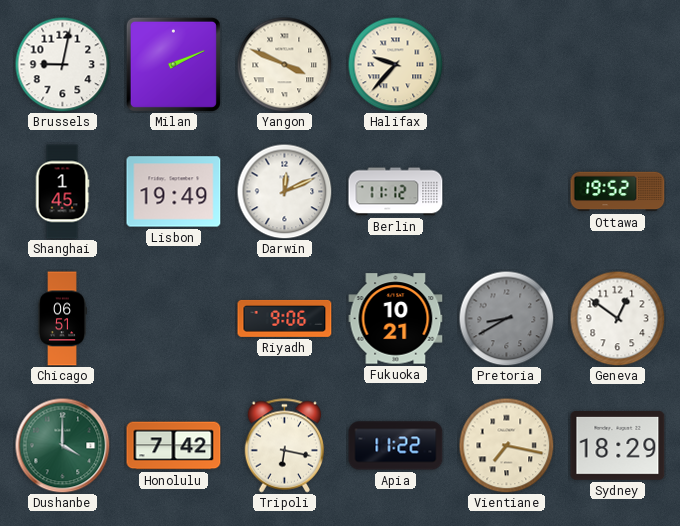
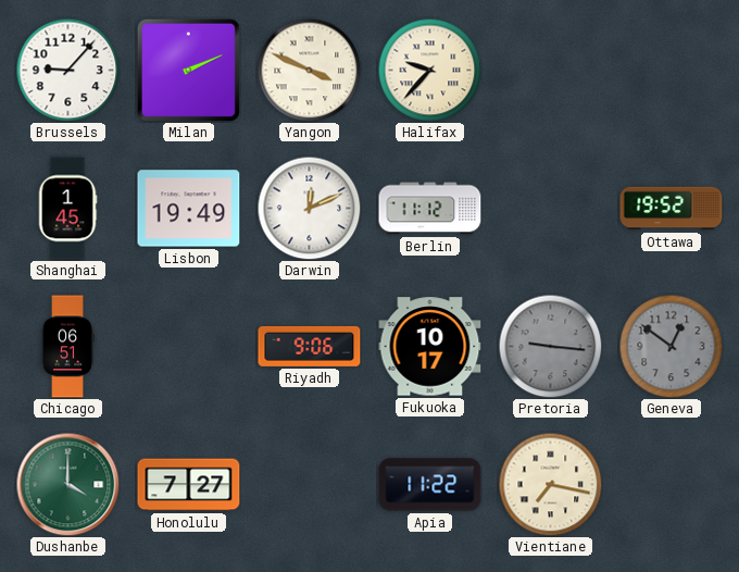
Brussels: 9:02 -> 9:07 (67, 70)
Fukuoka: 10:21 -> 10:17 (430, 347)
Pretoria: 8:40 -> 9:16 (550, 346)
Geneva dial: white -> grey (671, 346)
Honolulu: 7:42 -> 7:27 (189, 485)
Tripoli: 6:17 -> none (285, 446)
Sydney: 18:29 -> none (618, 446)
